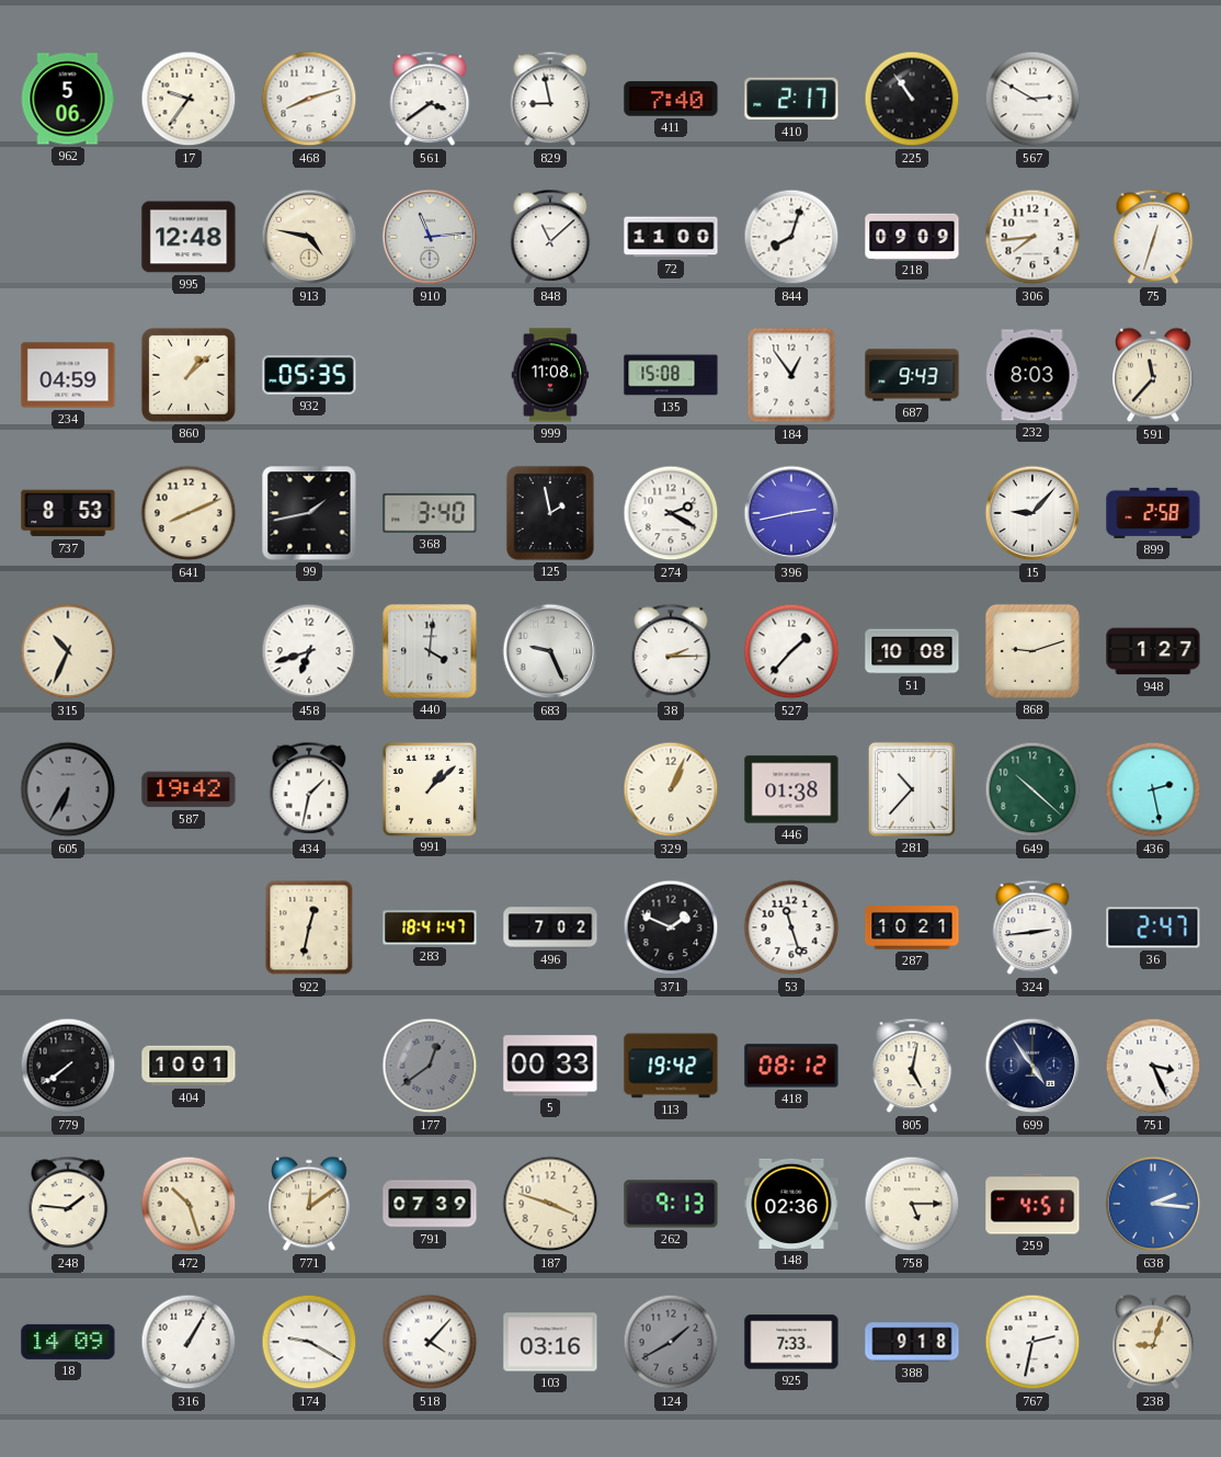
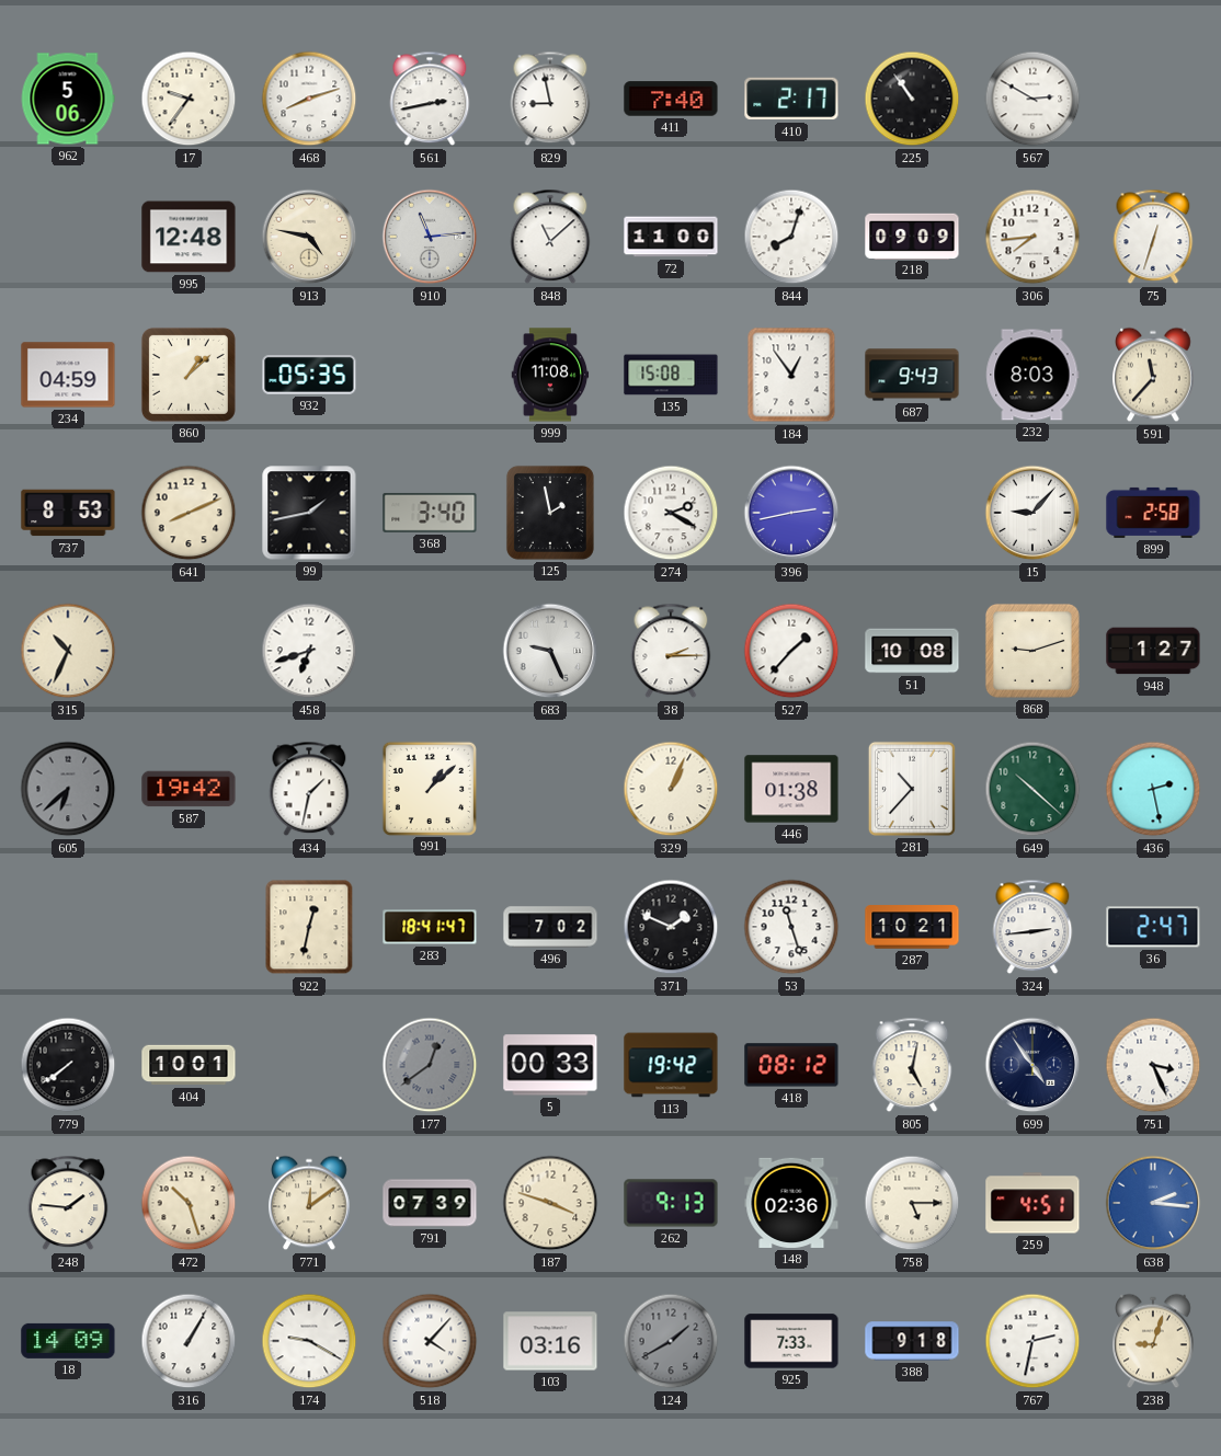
561: 3:39 -> 2:43 (430, 99)
440: 4:01 -> none (430, 651)
605: 6:35 -> 6:38 (68, 789)
